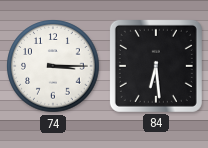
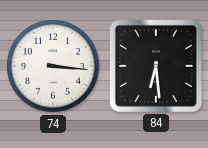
74: 3:15 -> 3:16 (53, 66)
